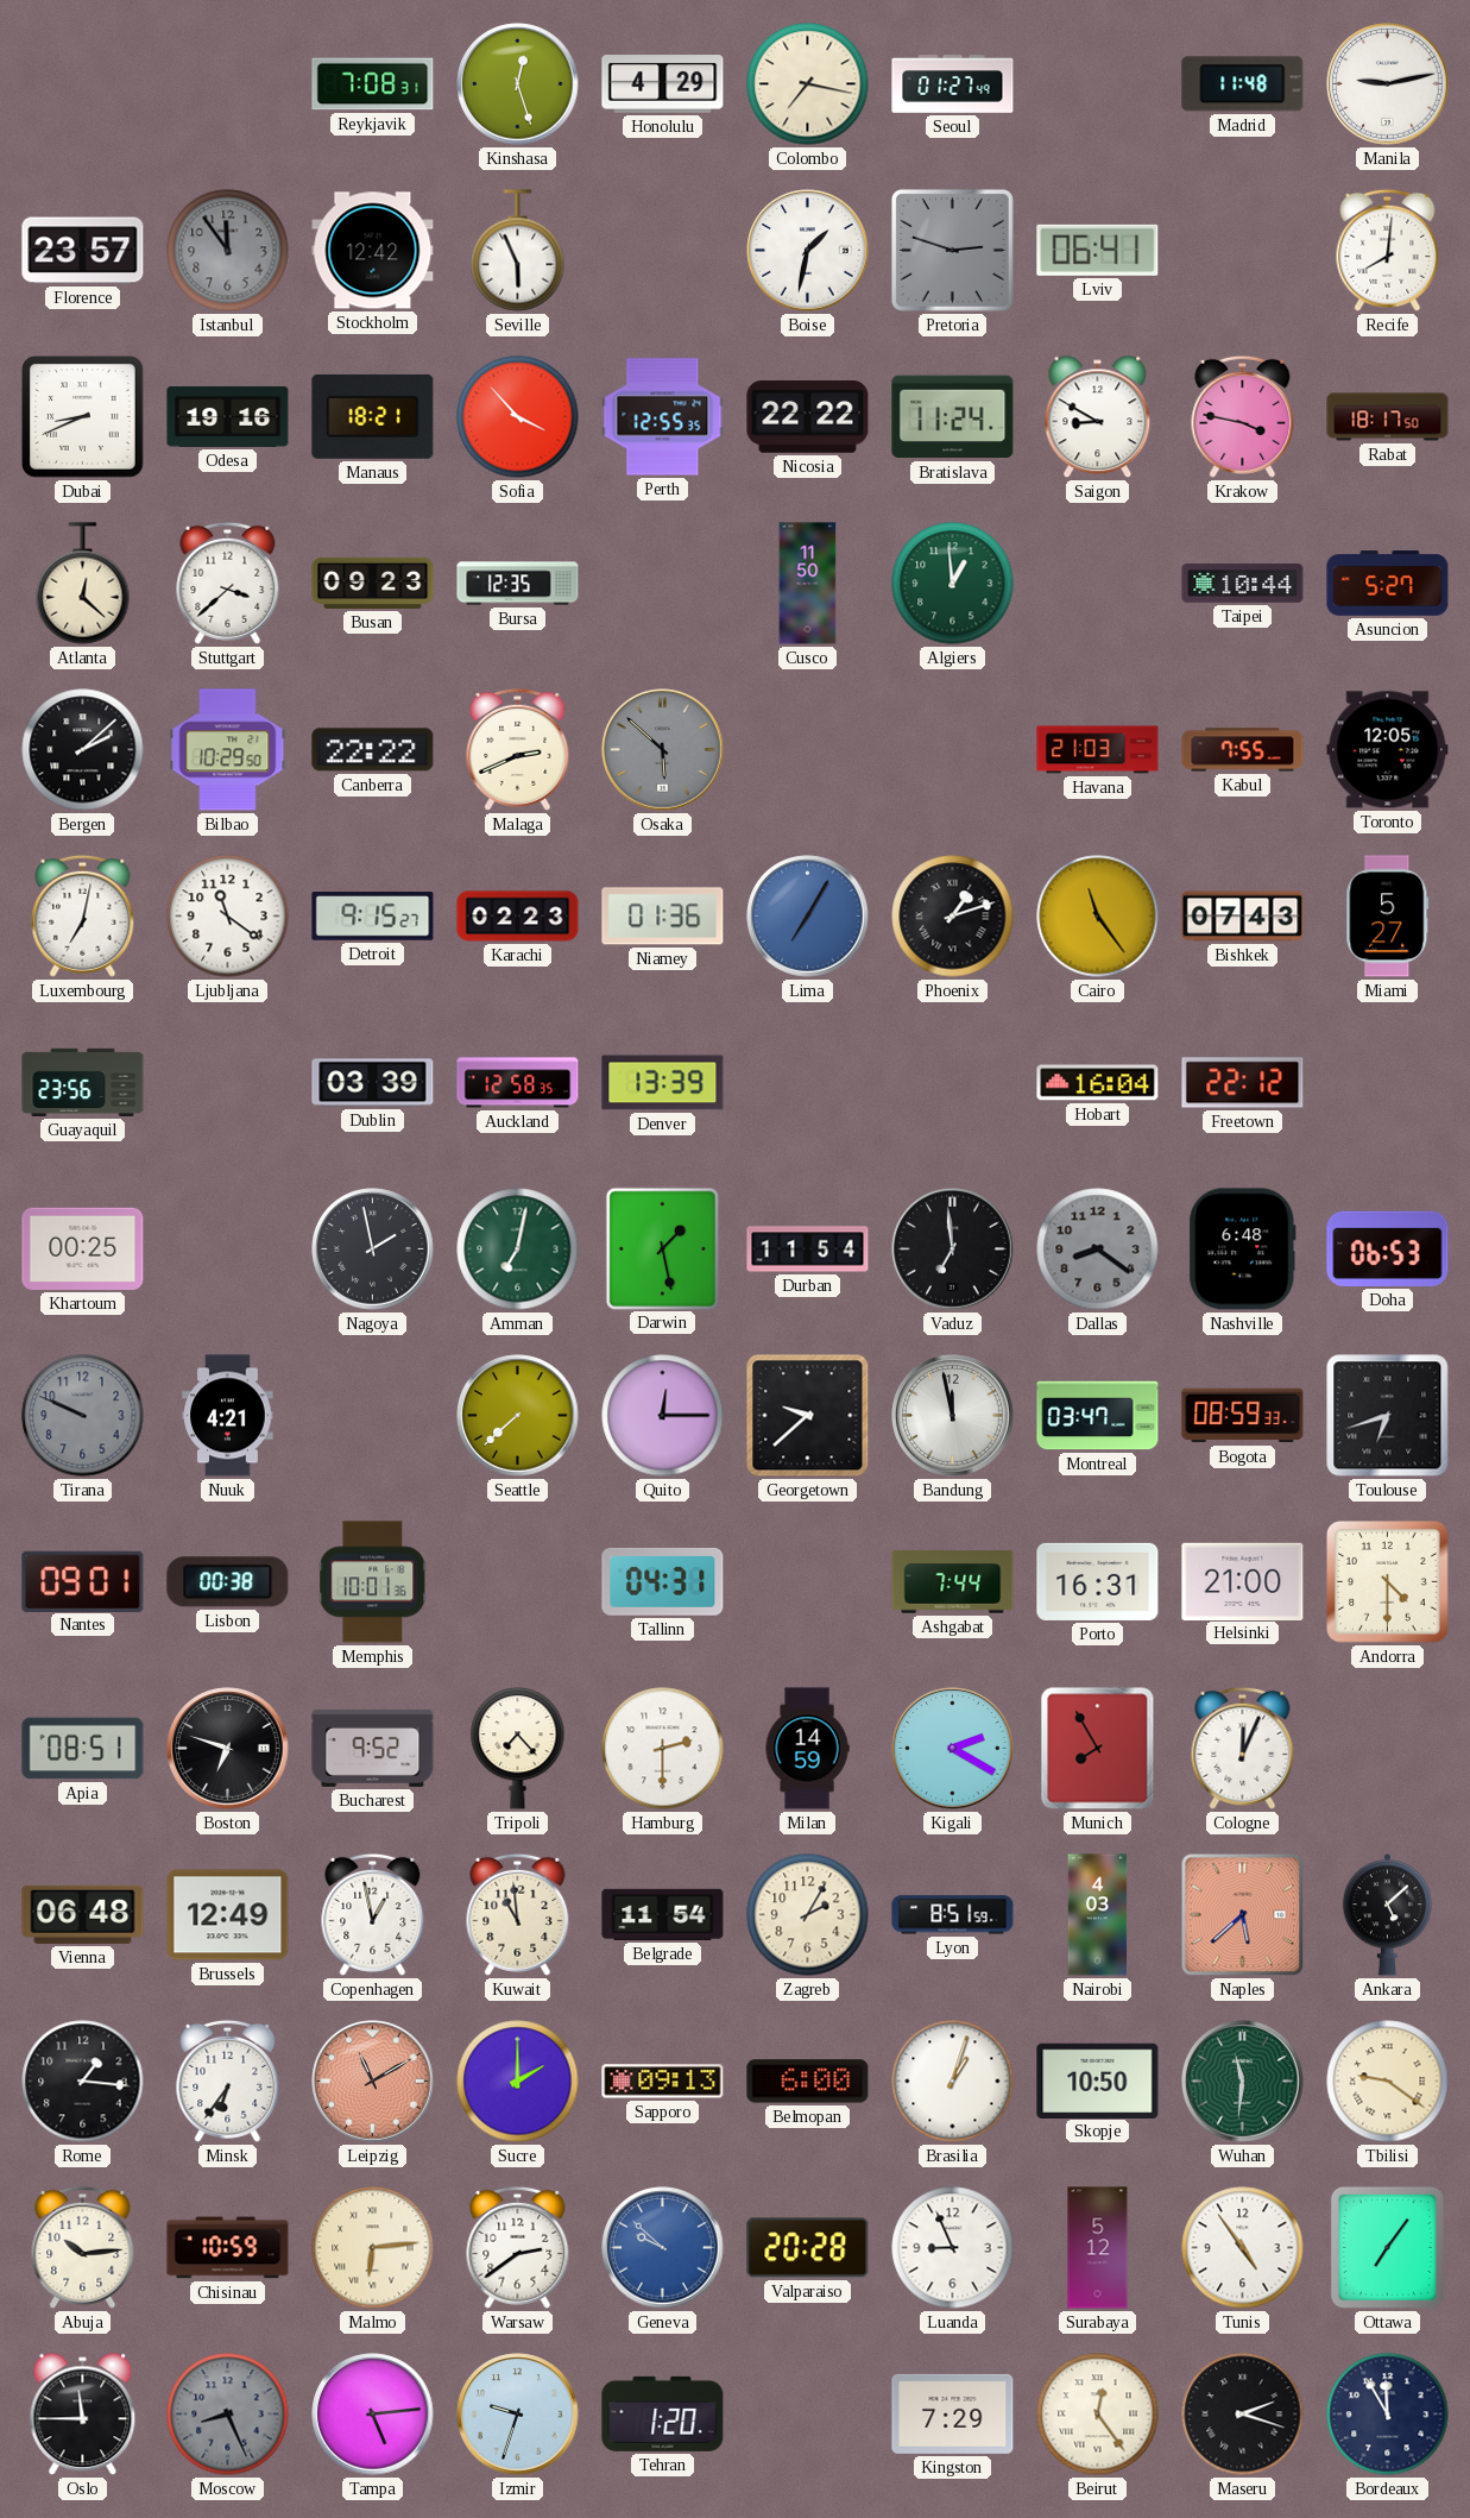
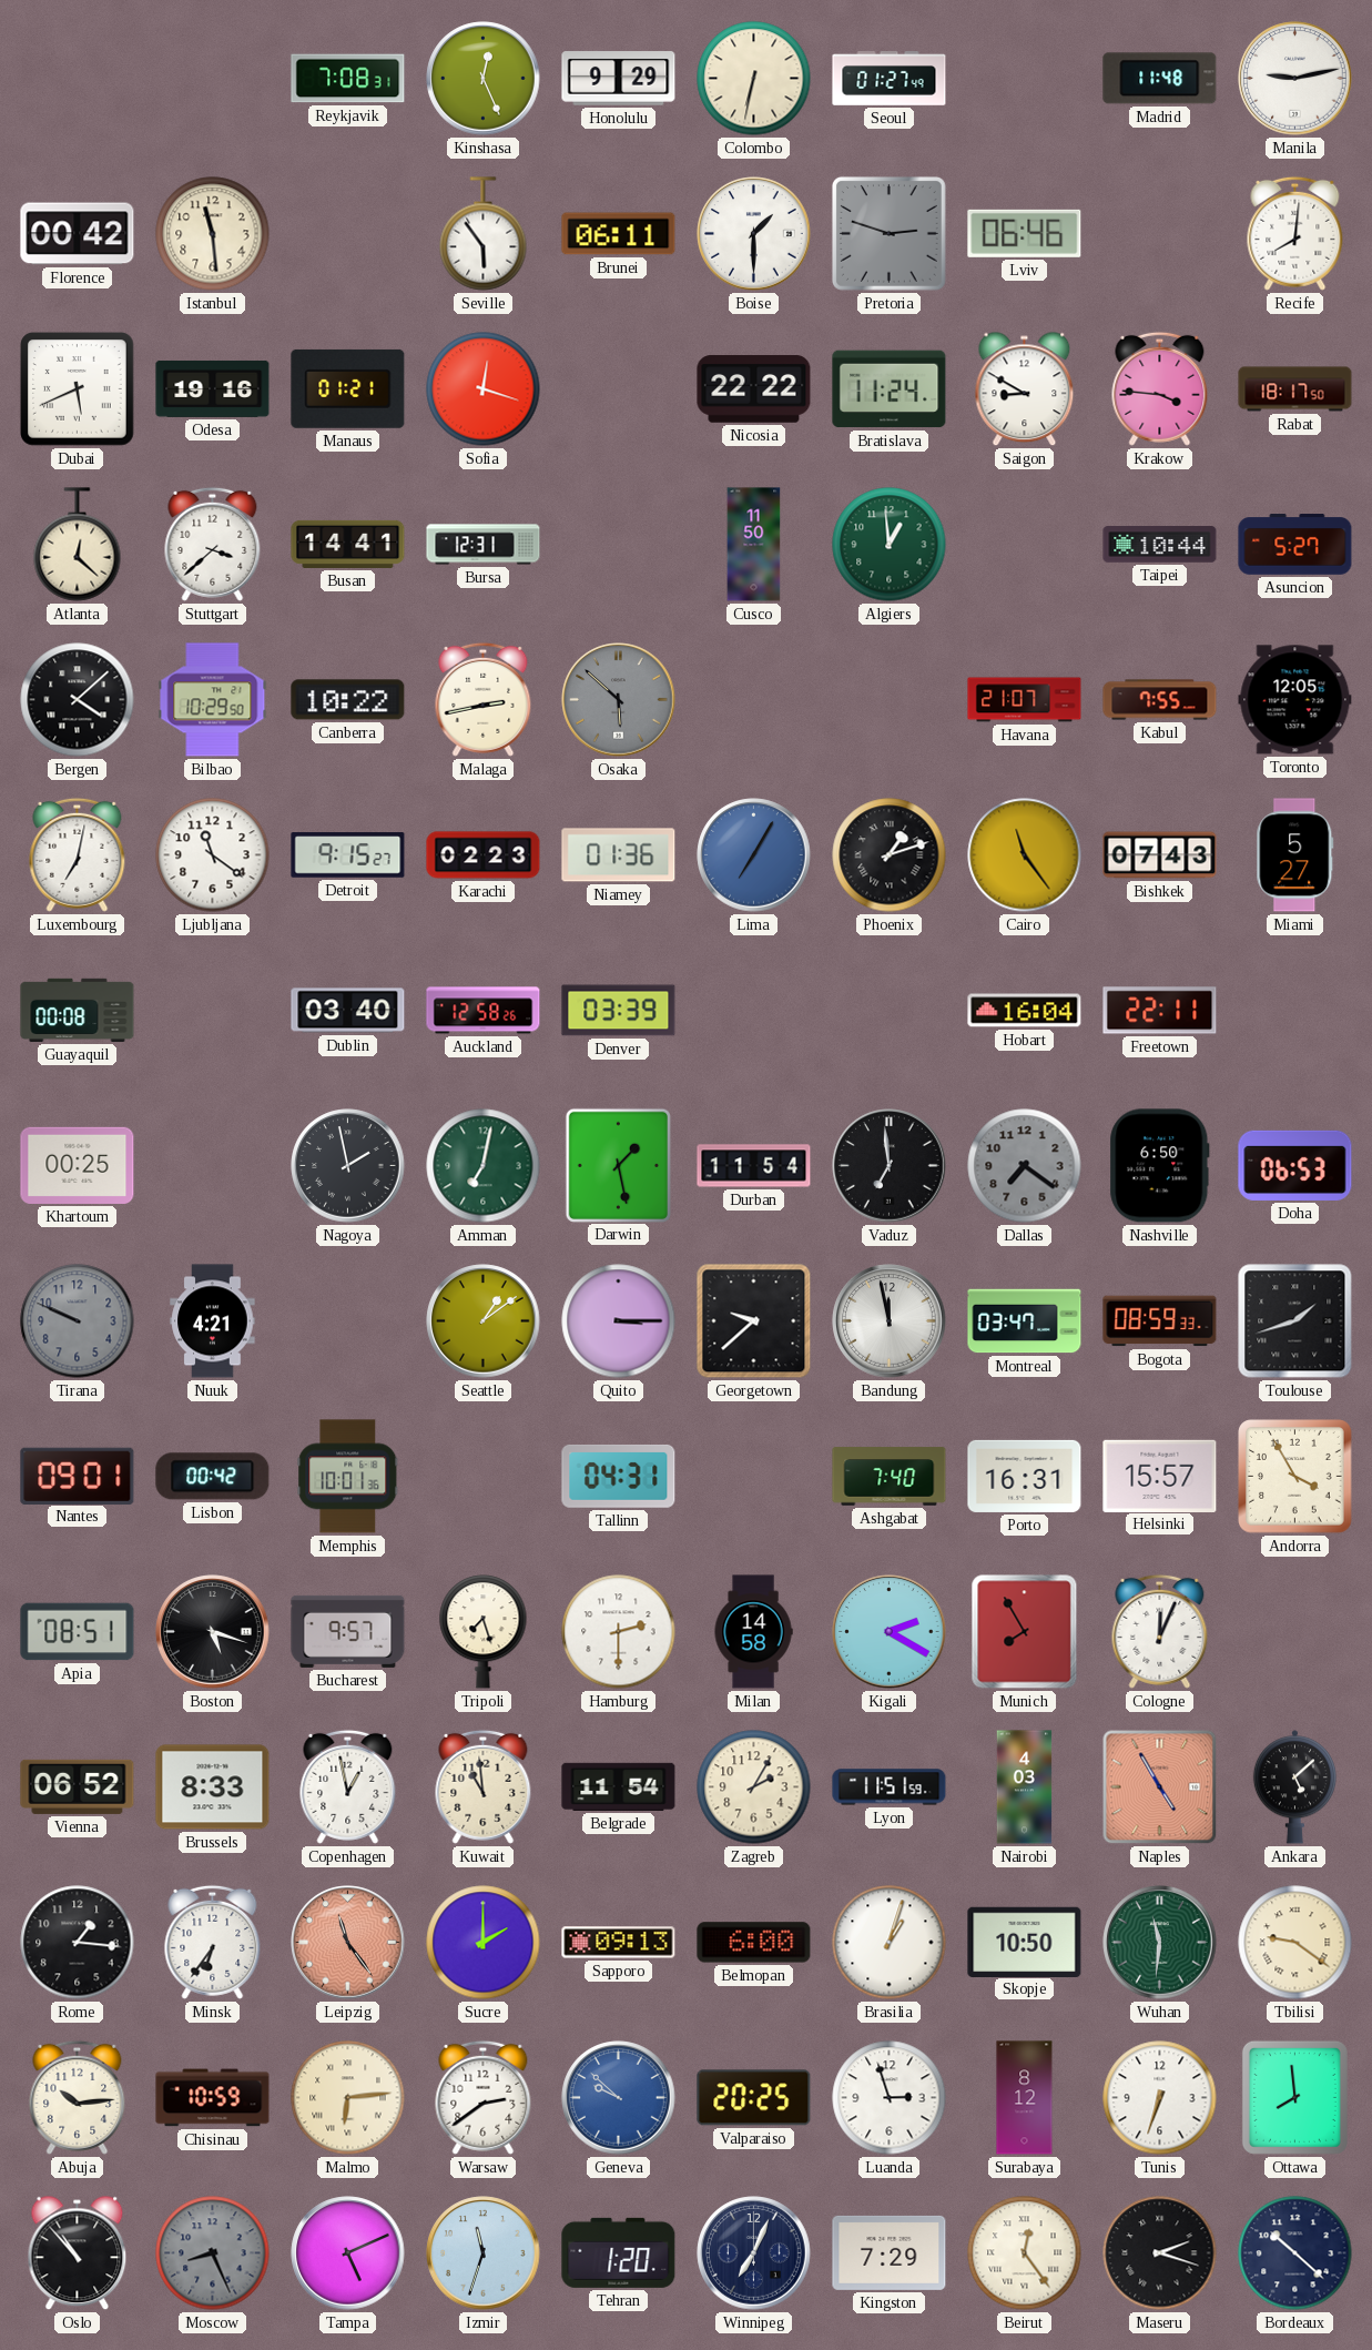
Kinshasa: 12:27 -> 12:26 (484, 79)
Honolulu: 4:29 -> 9:29 (619, 79)
Colombo: 7:17 -> 6:32 (754, 79)
Florence: 23:57 -> 00:42 (78, 234)
Istanbul: 11:54 -> 11:29 (213, 234)
Istanbul dial: grey -> cream (213, 234)
Stockholm: 12:42 -> none (373, 251)
Seville: 5:56 -> 5:54 (484, 234)
Brunei: none -> 06:11 (619, 234)
Boise: 1:32 -> 1:30 (754, 234)
Lviv: 06:41 -> 06:46 (1025, 233)
Dubai: 8:41 -> 5:41 (78, 389)
Manaus: 18:21 -> 01:21 (348, 388)
Sofia: 3:53 -> 12:18 (484, 389)
Perth: 12:55 -> none (663, 417)
Krakow: 3:47 -> 3:46 (1160, 388)
Busan: 09:23 -> 14:41 (348, 544)
Bursa: 12:35 -> 12:31 (484, 545)
Bergen: 2:08 -> 4:08 (78, 700)
Canberra: 22:22 -> 10:22 (348, 700)
Malaga: 2:41 -> 2:43 (484, 699)
Havana: 21:03 -> 21:07 (1025, 700)
Guayaquil: 23:56 -> 00:08 (78, 1010)
Dublin: 03:39 -> 03:40 (348, 1011)
Auckland: 12:58:35 -> 12:58:26 (484, 1011)
Denver: 13:39 -> 03:39 (619, 1011)
Freetown: 22:12 -> 22:11 (1160, 1011)
Dallas: 8:21 -> 7:21 (1025, 1166)
Nashville: 6:48 -> 6:50 (1160, 1166)
Seattle: 7:38 -> 1:09 (484, 1321)
Quito: 12:15 -> 3:15 (619, 1321)
Toulouse: 6:42 -> 1:42 (1295, 1321)
Lisbon: 00:38 -> 00:42 (213, 1477)
Ashgabat: 7:44 -> 7:40 (890, 1477)
Helsinki: 21:00 -> 15:57 (1160, 1476)
Andorra: 4:30 -> 3:55 (1295, 1477)
Boston: 6:48 -> 5:18 (213, 1632)
Bucharest: 9:52 -> 9:57 (348, 1631)
Tripoli: 7:23 -> 7:27 (484, 1632)
Milan: 14:59 -> 14:58 (753, 1632)
Vienna: 06:48 -> 06:52 (78, 1786)
Brussels: 12:49 -> 8:33 (213, 1787)
Lyon: 8:51 -> 11:51 (890, 1787)
Naples: 5:38 -> 4:55 (1160, 1787)
Leipzig: 11:10 -> 11:24 (348, 1943)
Valparaiso: 20:28 -> 20:25 (754, 2098)
Luanda: 8:56 -> 2:57 (890, 2098)
Surabaya: 5:12 -> 8:12 (1025, 2098)
Tunis: 4:54 -> 6:33 (1160, 2098)
Ottawa: 7:06 -> 7:59 (1294, 2097)
Oslo: 11:45 -> 10:53 (78, 2253)
Tampa: 5:14 -> 5:11 (348, 2253)
Izmir: 9:33 -> 11:33 (484, 2253)
Winnipeg: none -> 7:04 (754, 2253)
Bordeaux: 11:55 -> 10:22 (1295, 2253)
